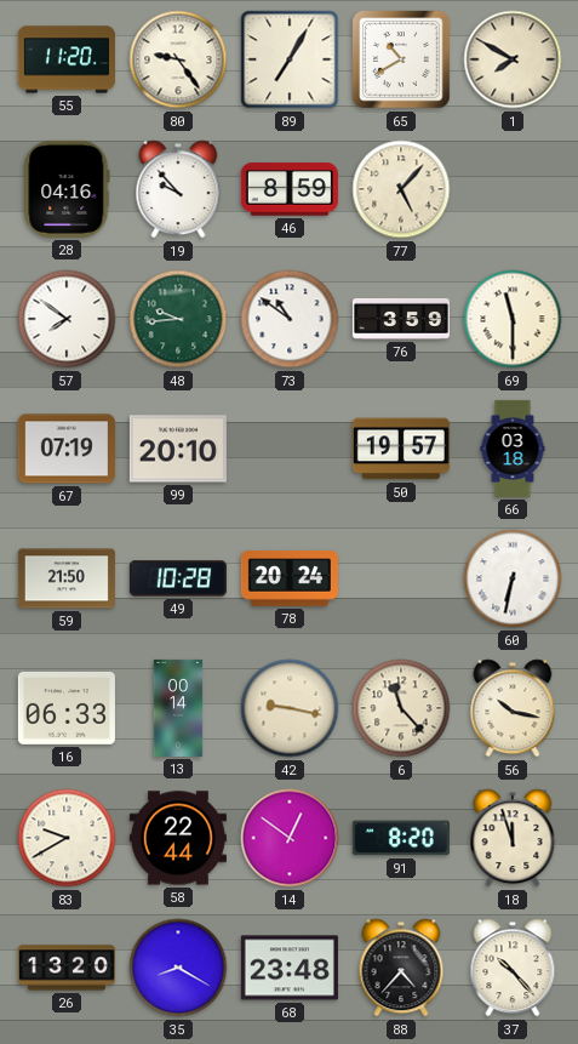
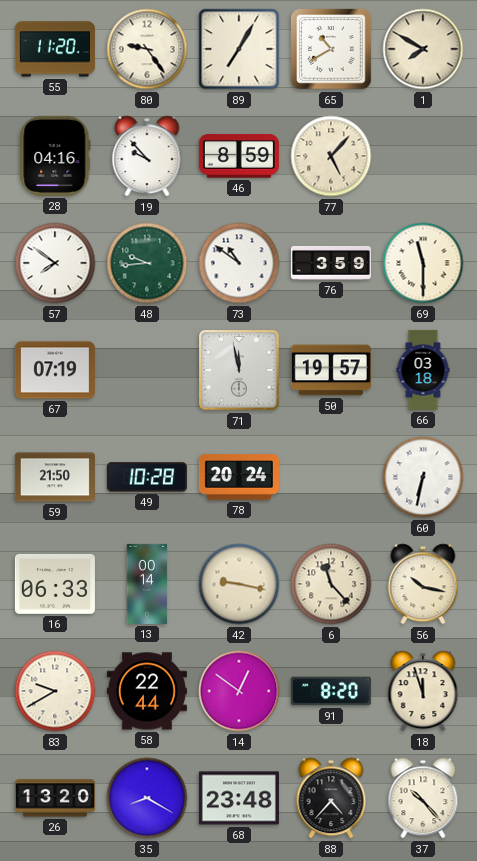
99: 20:10 -> none (178, 449)
71: none -> 11:58 (239, 370)
